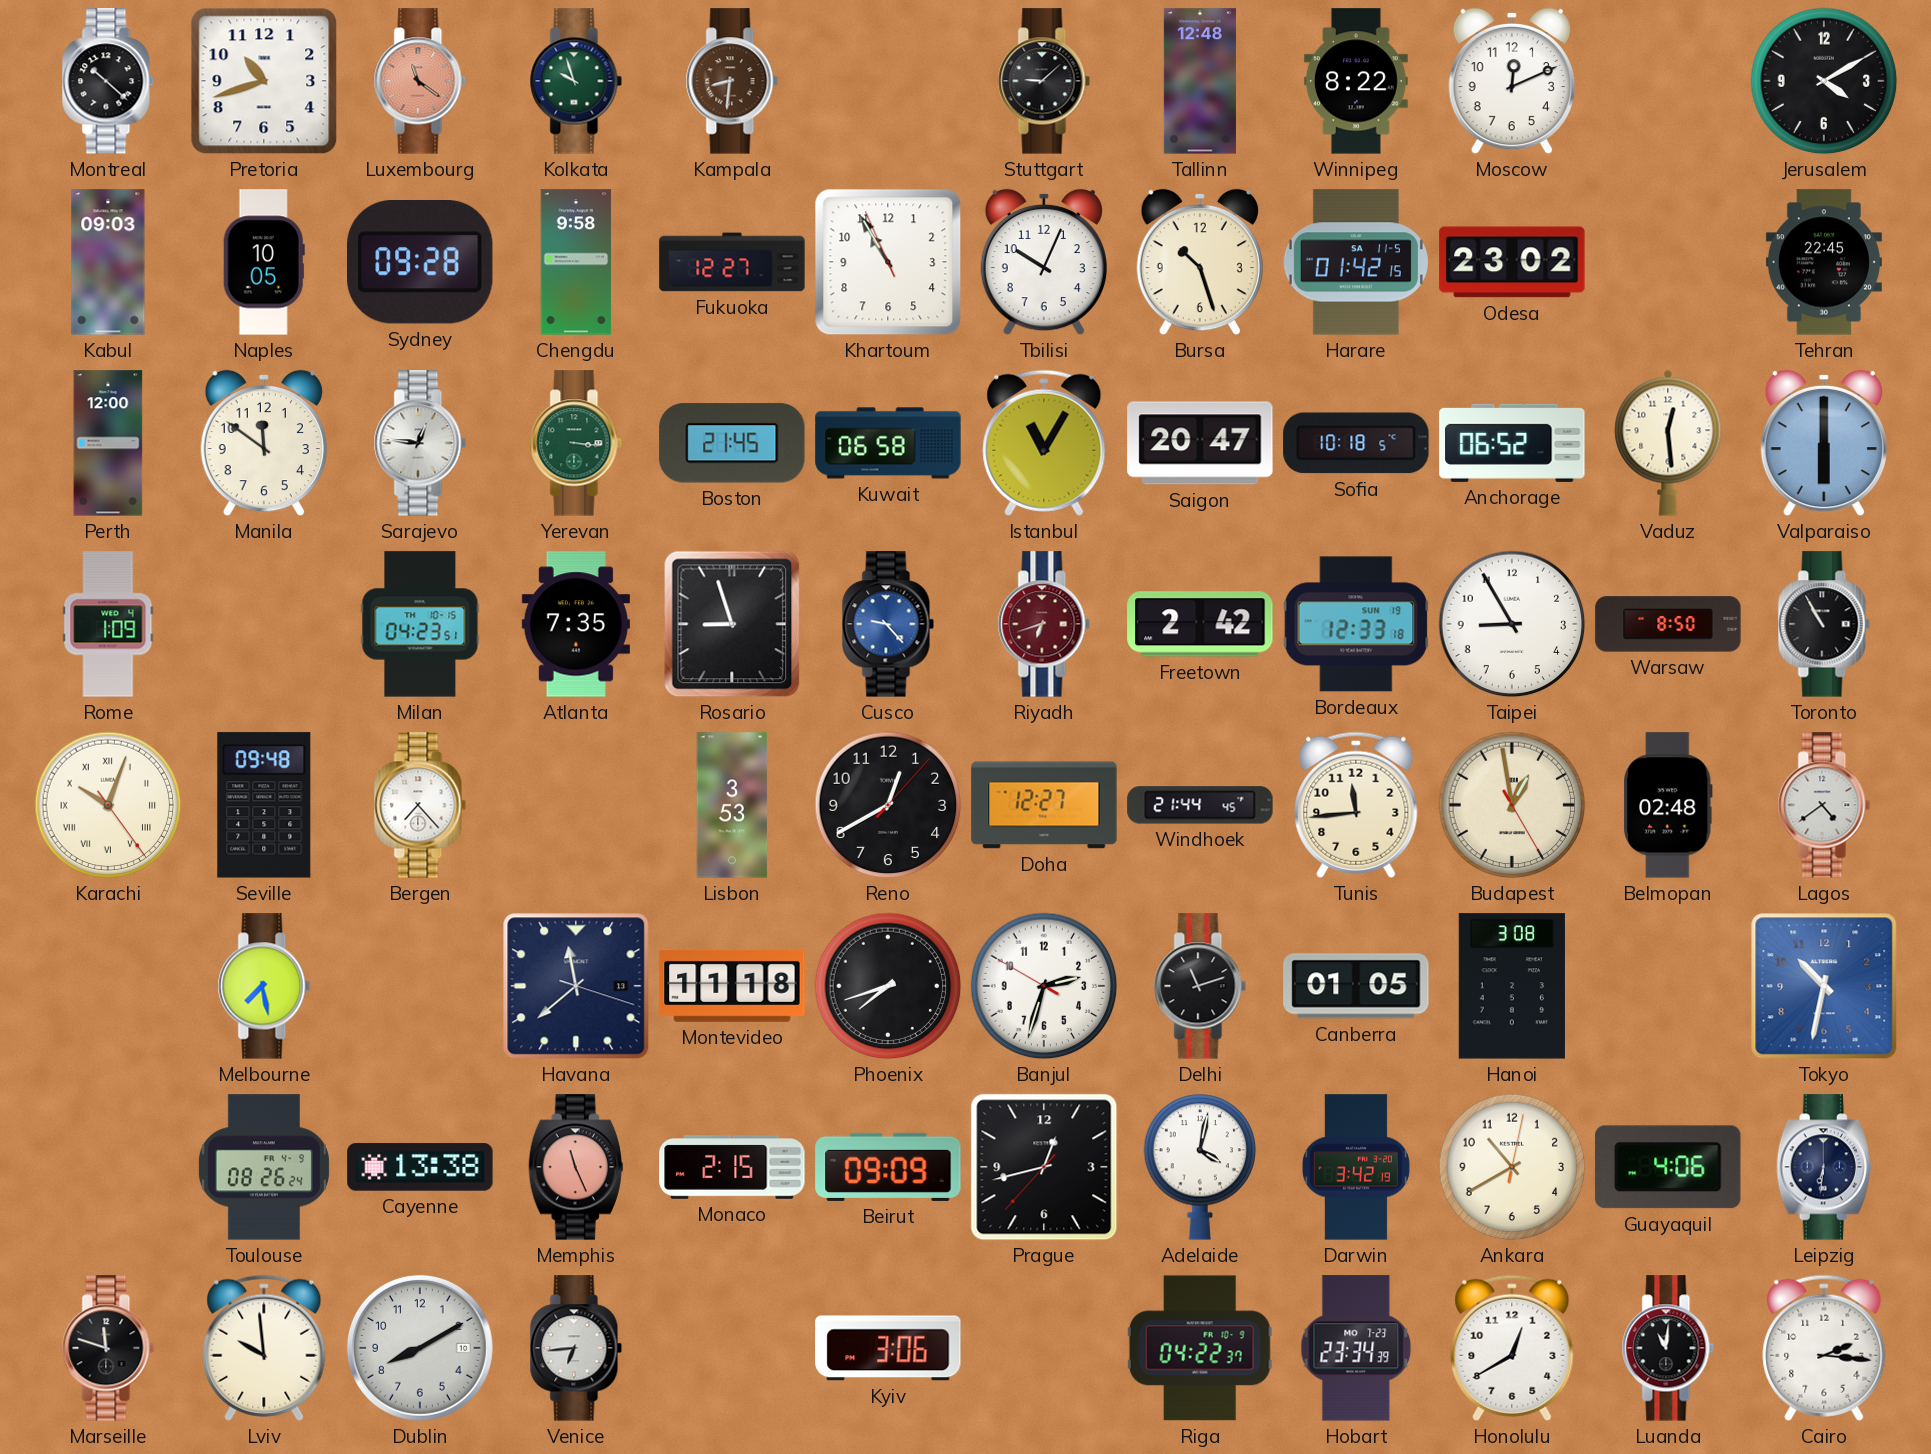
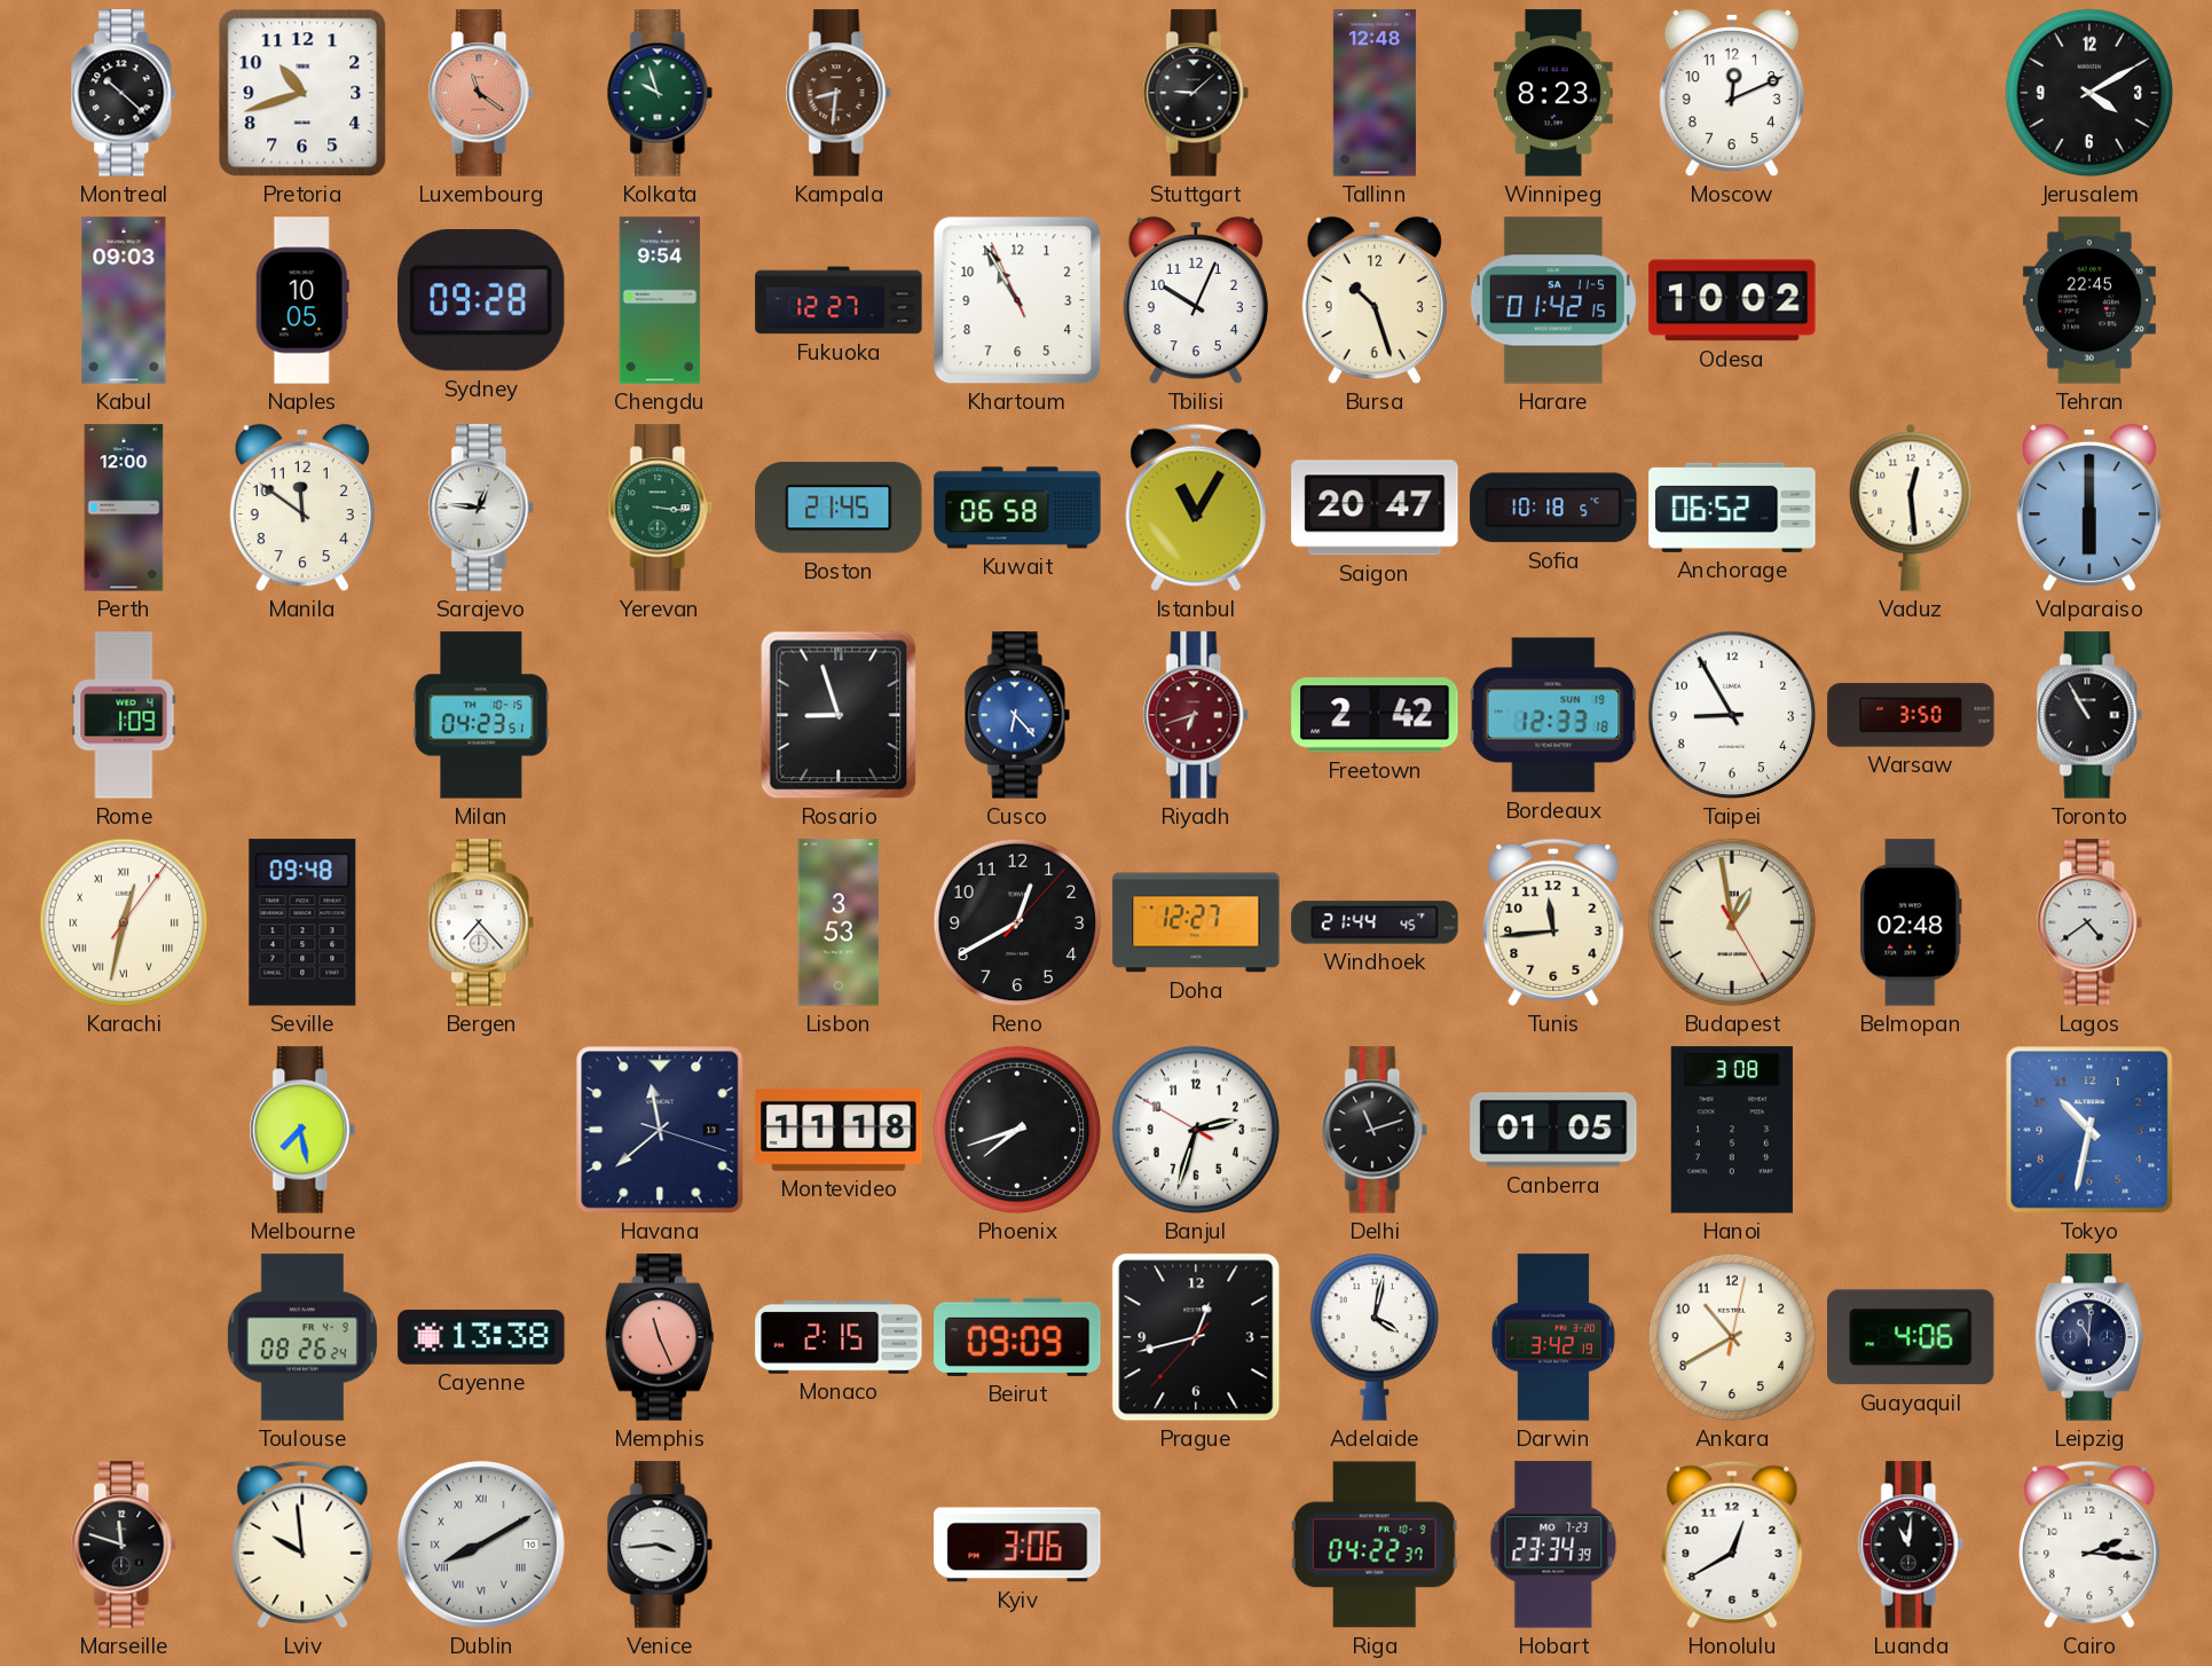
Winnipeg: 8:22 -> 8:23 (1553, 93)
Chengdu: 9:58 -> 9:54 (660, 300)
Odesa: 23:02 -> 10:02 (1732, 300)
Atlanta: 7:35 -> none (576, 624)
Cusco: 9:23 -> 6:23 (1017, 715)
Warsaw: 8:50 -> 3:50 (1911, 715)
Karachi: 10:03 -> 12:32 (124, 922)
Leipzig: 6:31 -> 11:01 (2089, 1337)
Dublin numerals: Arabic -> Roman (481, 1545)
Venice: 6:44 -> 3:44 (660, 1545)
